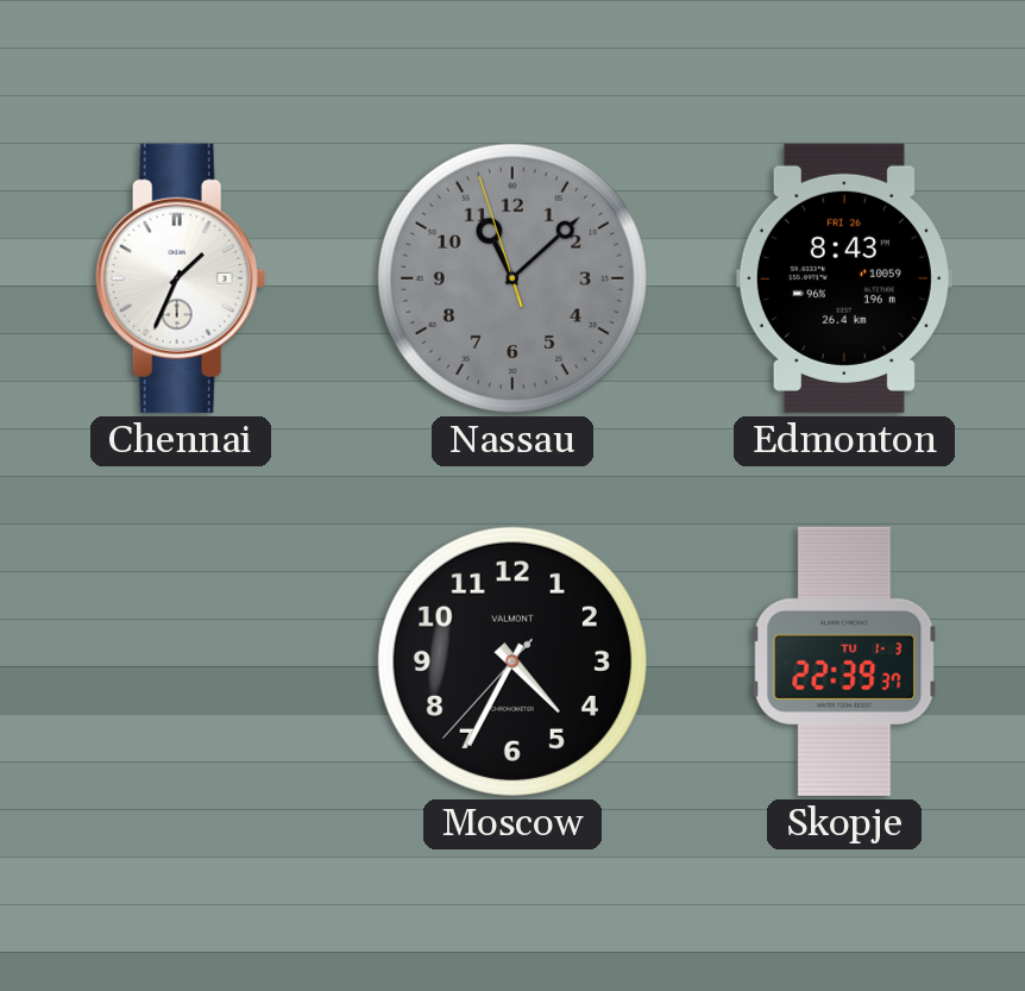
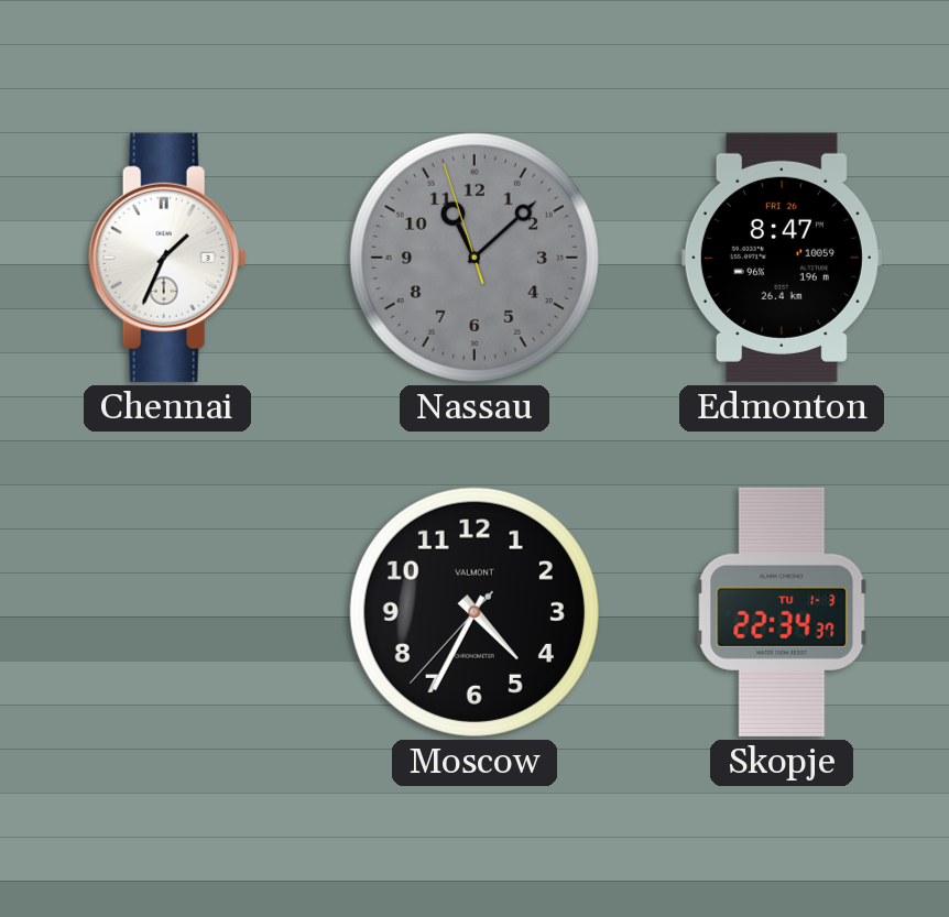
Edmonton: 8:43 -> 8:47 (782, 258)
Skopje: 22:39 -> 22:34 (782, 612)
